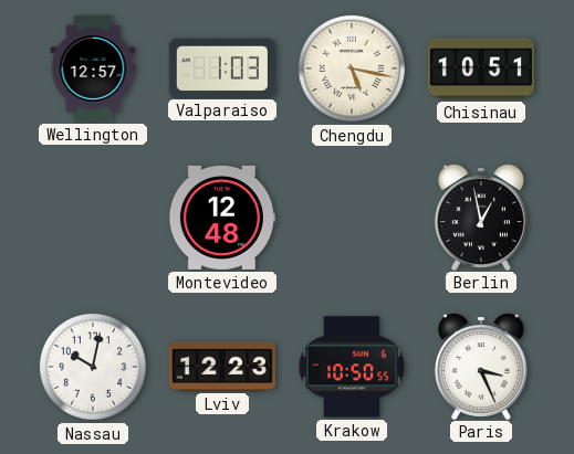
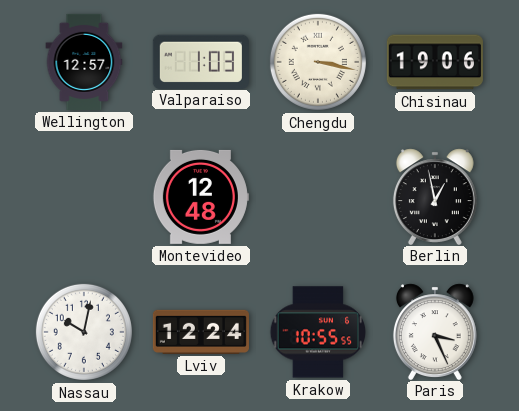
Chengdu: 5:17 -> 3:17 (318, 62)
Chisinau: 10:51 -> 19:06 (435, 62)
Lviv: 12:23 -> 12:24 (201, 332)
Krakow: 10:50 -> 10:55 (318, 332)
